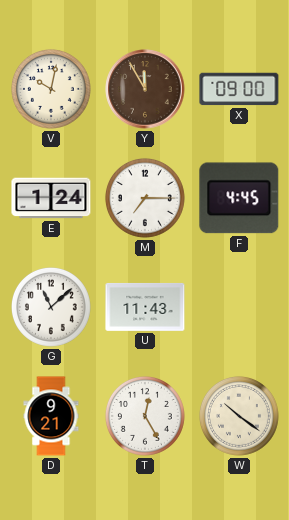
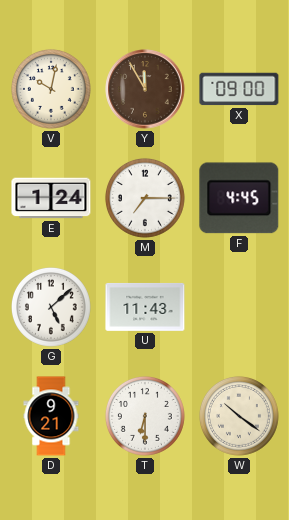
G: 11:08 -> 5:08 (51, 307)
T: 12:25 -> 6:30 (145, 416)
